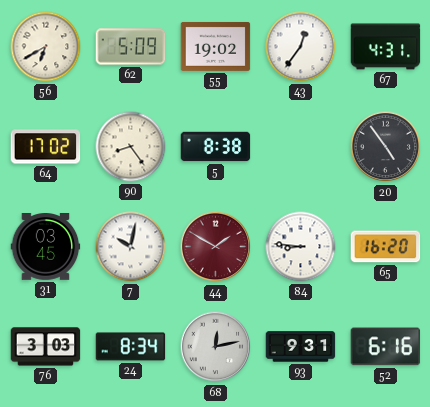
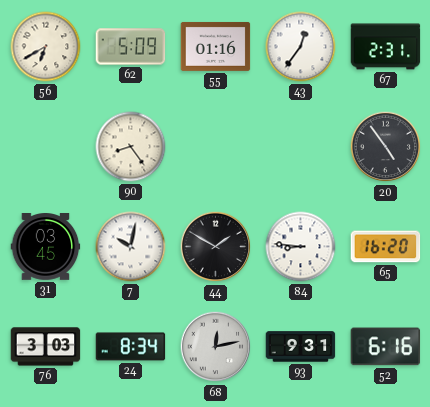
55: 19:02 -> 01:16 (216, 46)
67: 4:31 -> 2:31 (386, 47)
64: 17:02 -> none (46, 147)
5: 8:38 -> none (216, 147)
44 dial: burgundy -> black (216, 247)
